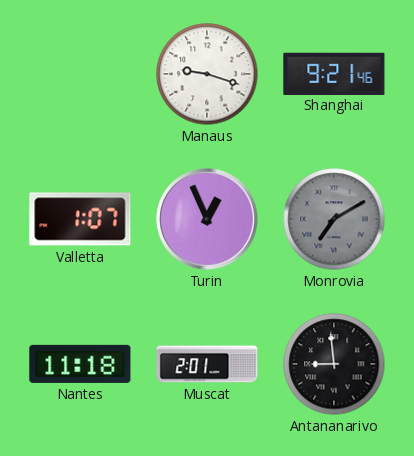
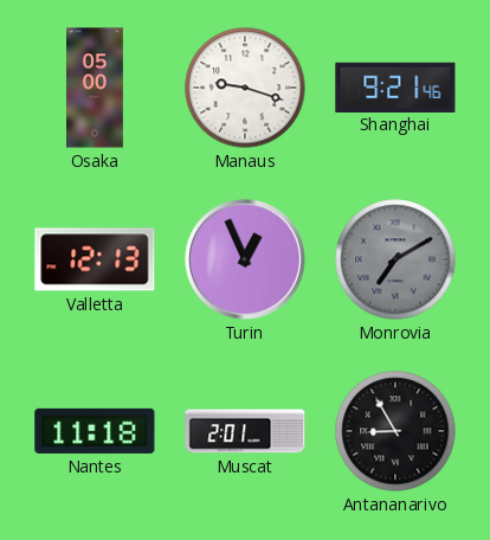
Osaka: none -> 05:00 (96, 88)
Valletta: 1:07 -> 12:13 (95, 259)
Antananarivo: 8:59 -> 8:55 (395, 431)
